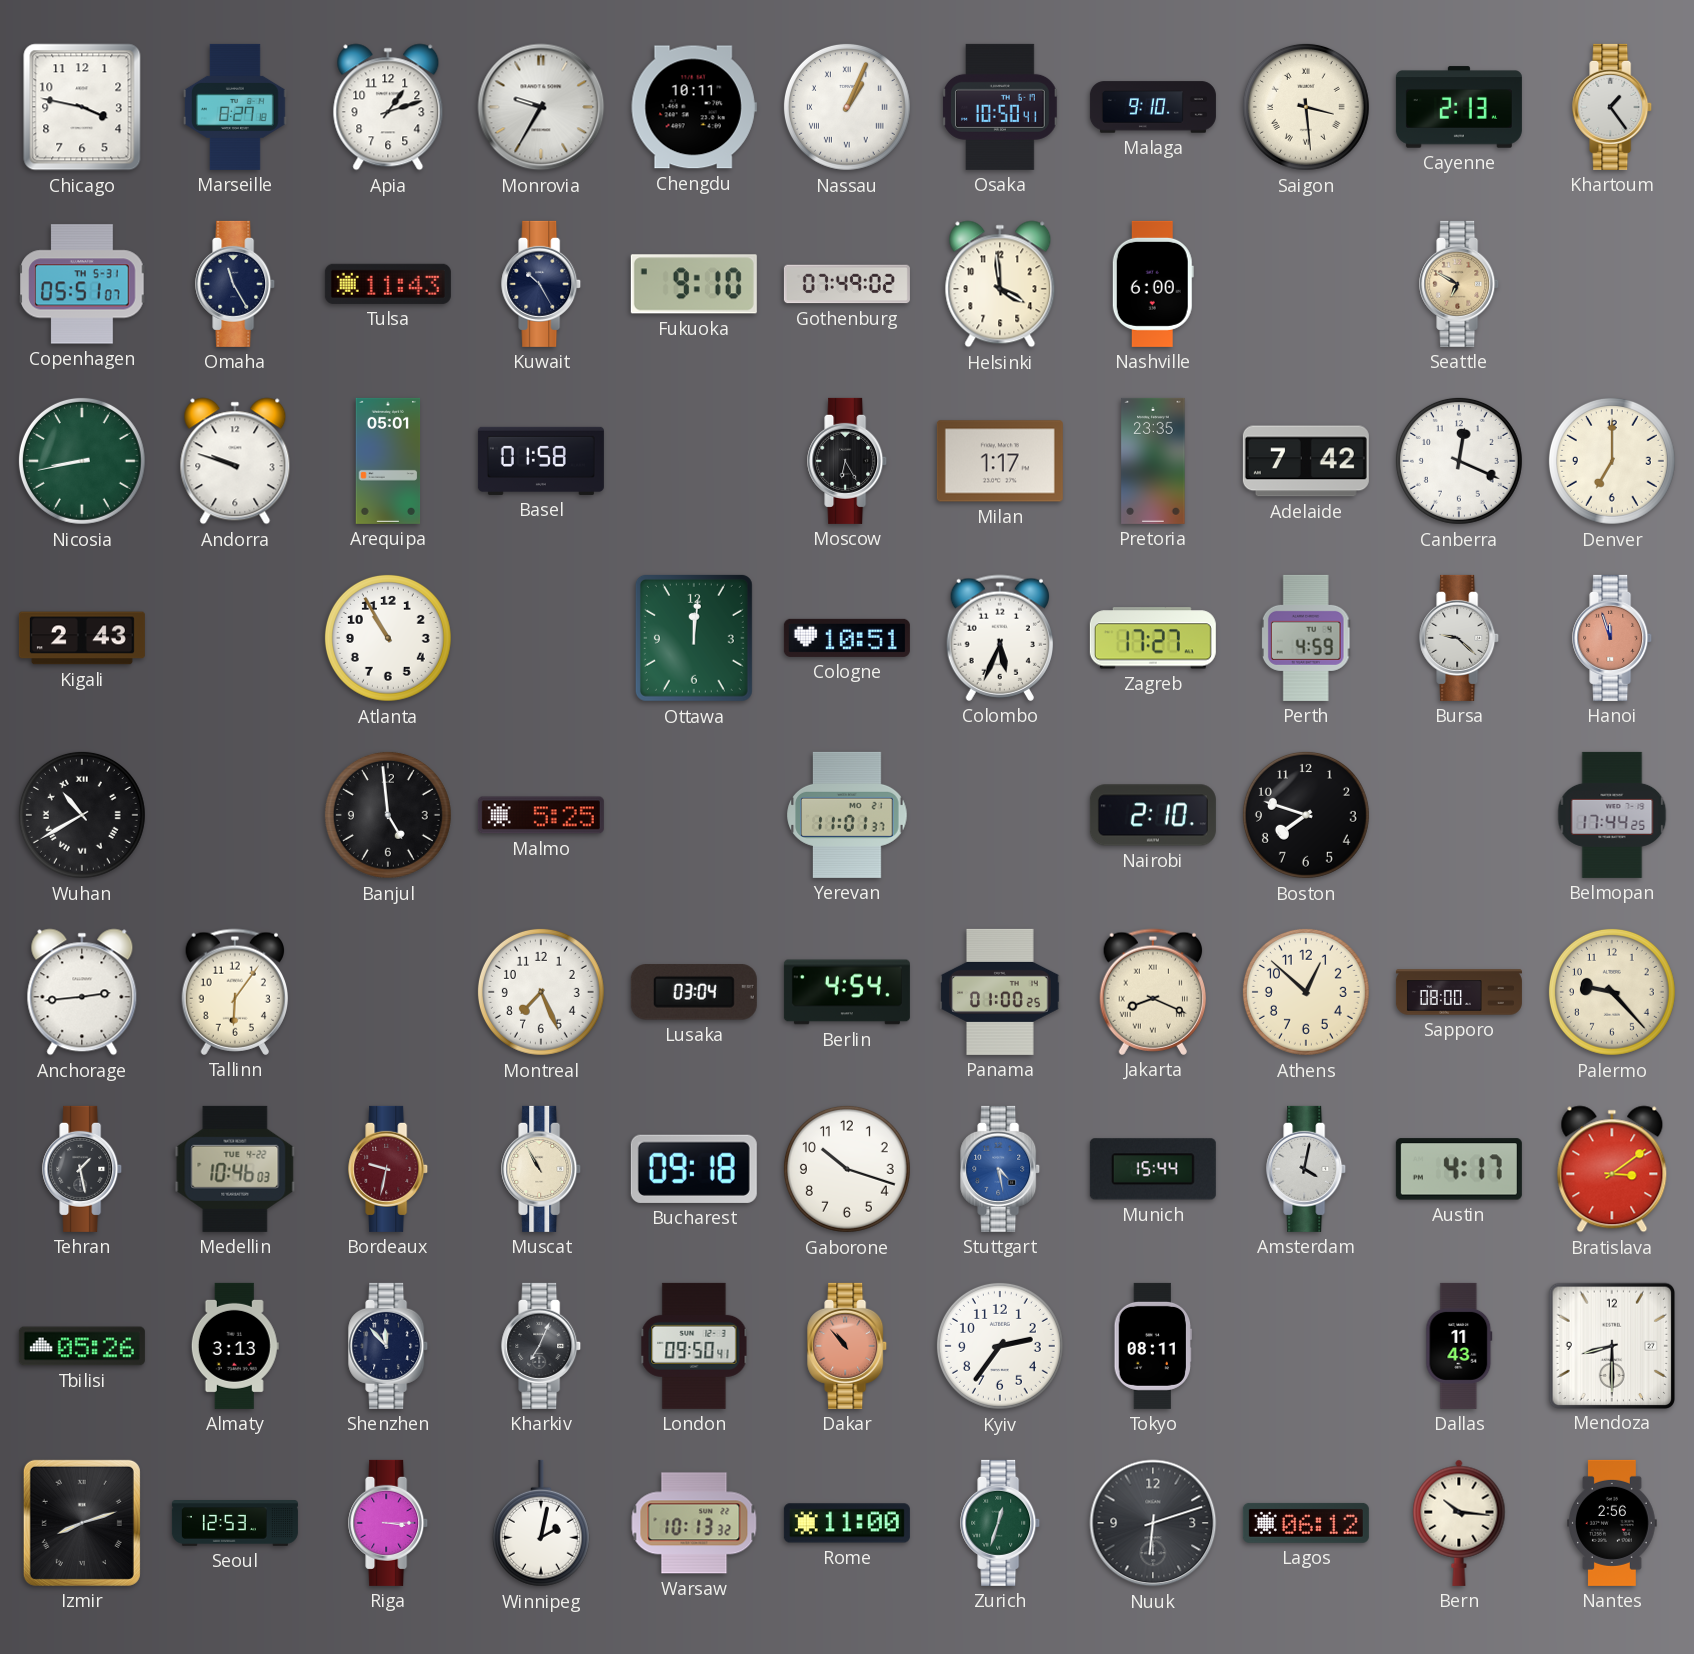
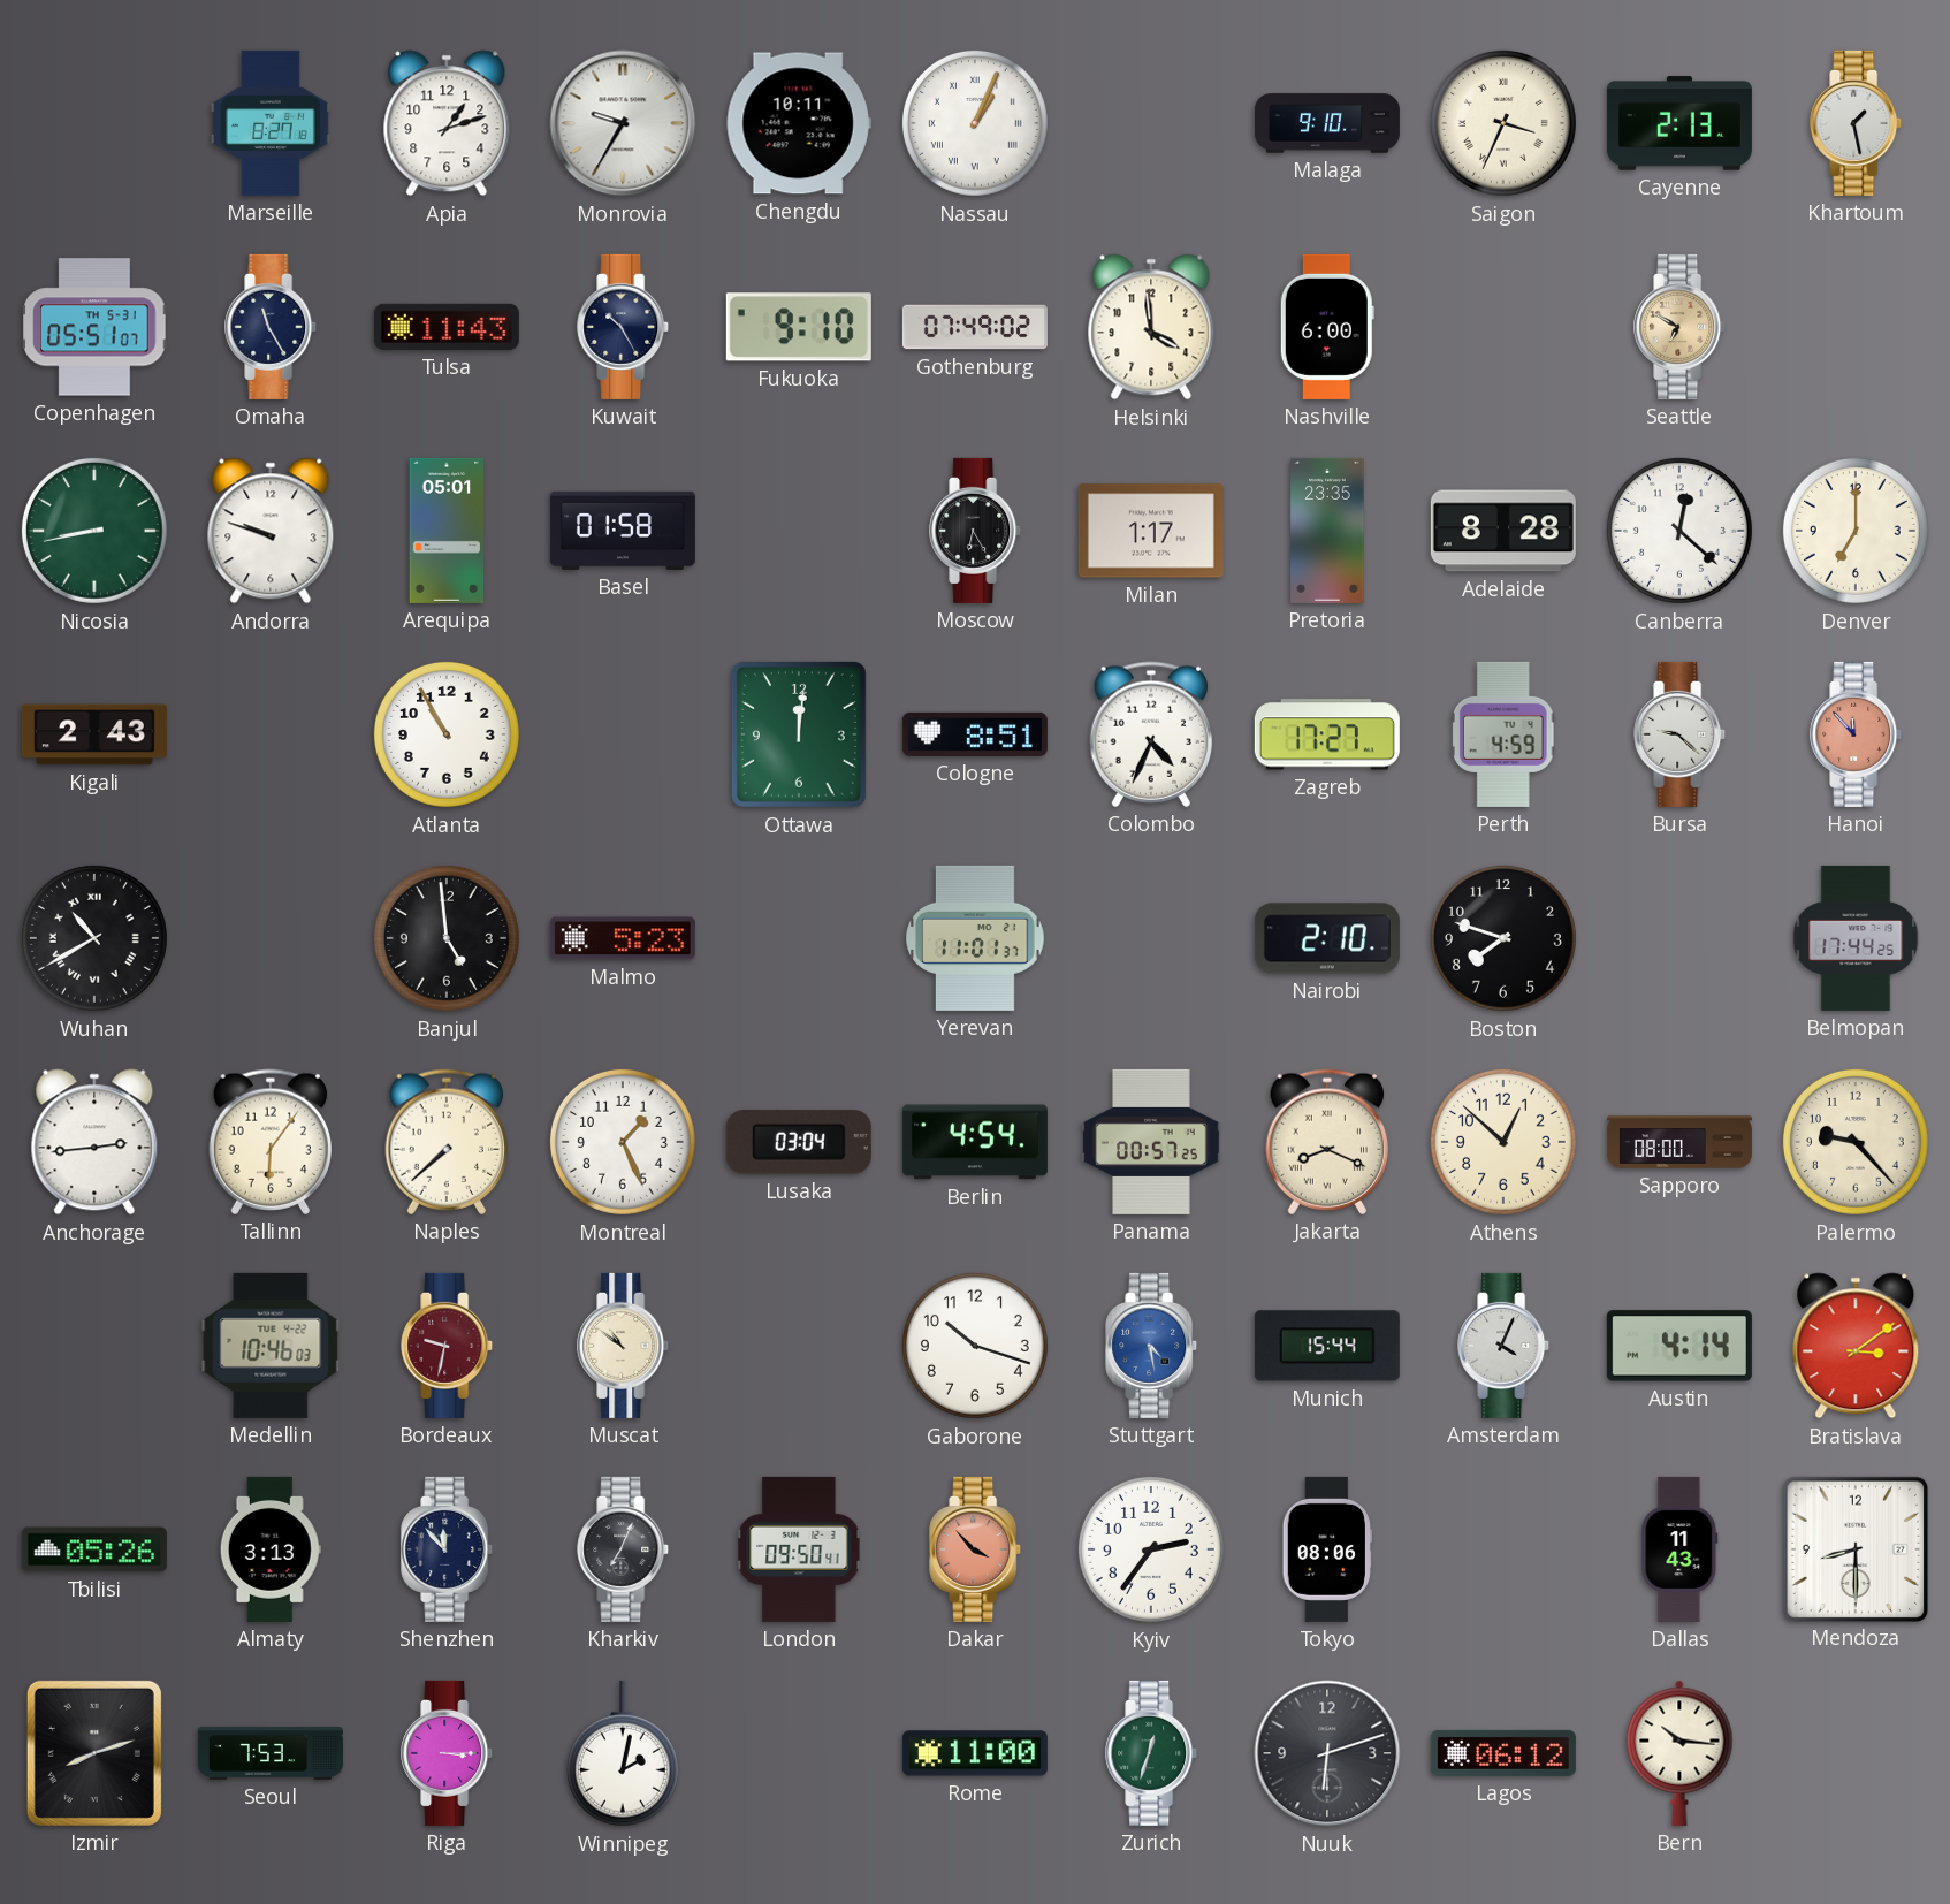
Chicago: 3:47 -> none (82, 107)
Osaka: 10:50 -> none (1000, 107)
Saigon: 3:29 -> 3:34 (1503, 123)
Khartoum: 1:24 -> 1:28 (1857, 123)
Adelaide: 7:42 -> 8:28 (1503, 531)
Canberra: 12:19 -> 12:22 (1679, 531)
Cologne: 10:51 -> 8:51 (975, 734)
Colombo: 5:34 -> 4:34 (1150, 734)
Hanoi: 11:57 -> 11:53 (1857, 734)
Malmo: 5:25 -> 5:23 (623, 938)
Naples: none -> 7:38 (445, 1142)
Montreal: 7:26 -> 1:26 (623, 1142)
Panama: 01:00 -> 00:57 (1151, 1142)
Tehran: 1:28 -> none (83, 1169)
Muscat: 10:55 -> 10:51 (624, 1346)
Bucharest: 09:18 -> none (694, 1169)
Amsterdam: 4:02 -> 4:04 (1505, 1346)
Austin: 4:17 -> 4:14 (1679, 1346)
Dakar: 10:53 -> 3:53 (976, 1549)
Tokyo: 08:11 -> 08:06 (1327, 1549)
Seoul: 12:53 -> 7:53 (271, 1754)
Warsaw: 10:13 -> none (694, 1523)
Nantes: 2:56 -> none (1613, 1523)
